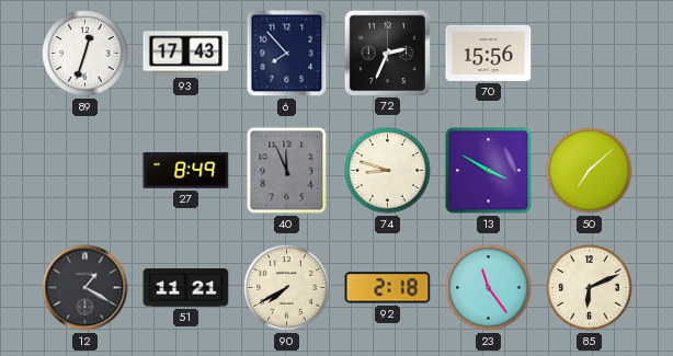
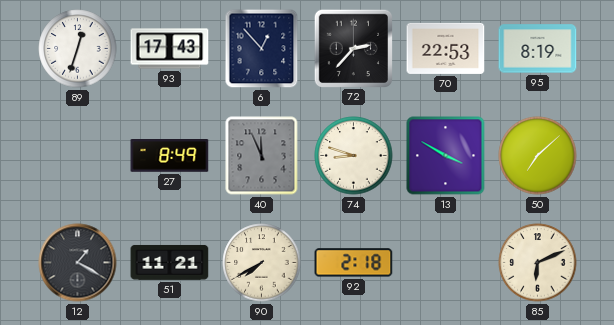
6: 7:53 -> 12:53 (262, 49)
72: 2:34 -> 2:37 (353, 48)
70: 15:56 -> 22:53 (446, 48)
95: none -> 8:19 (538, 49)
23: 11:24 -> none (489, 288)
